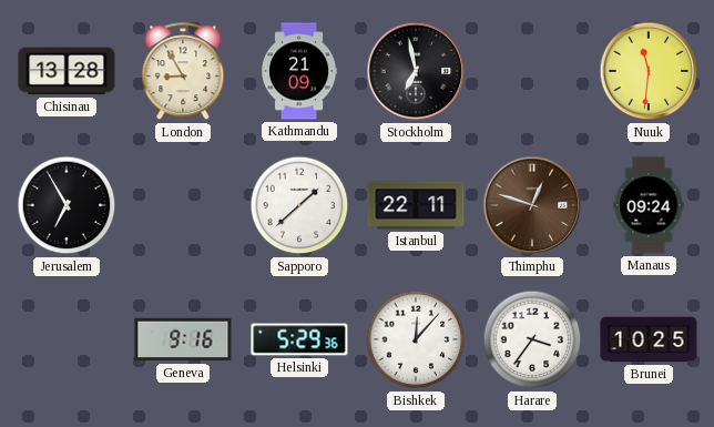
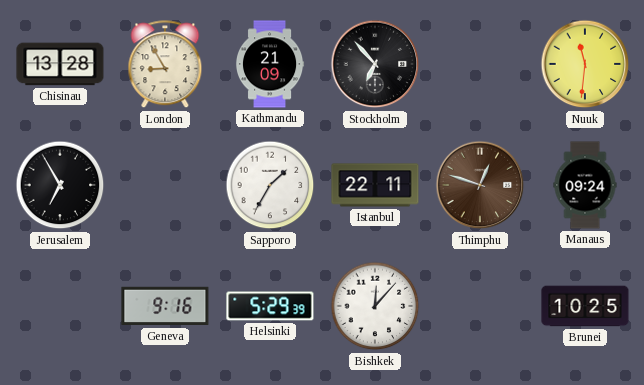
Stockholm: 6:58 -> 6:53 (375, 64)
Sapporo: 1:38 -> 1:35 (270, 185)
Helsinki: 5:29:36 -> 5:29:39 (270, 306)
Harare: 3:36 -> none (532, 339)
